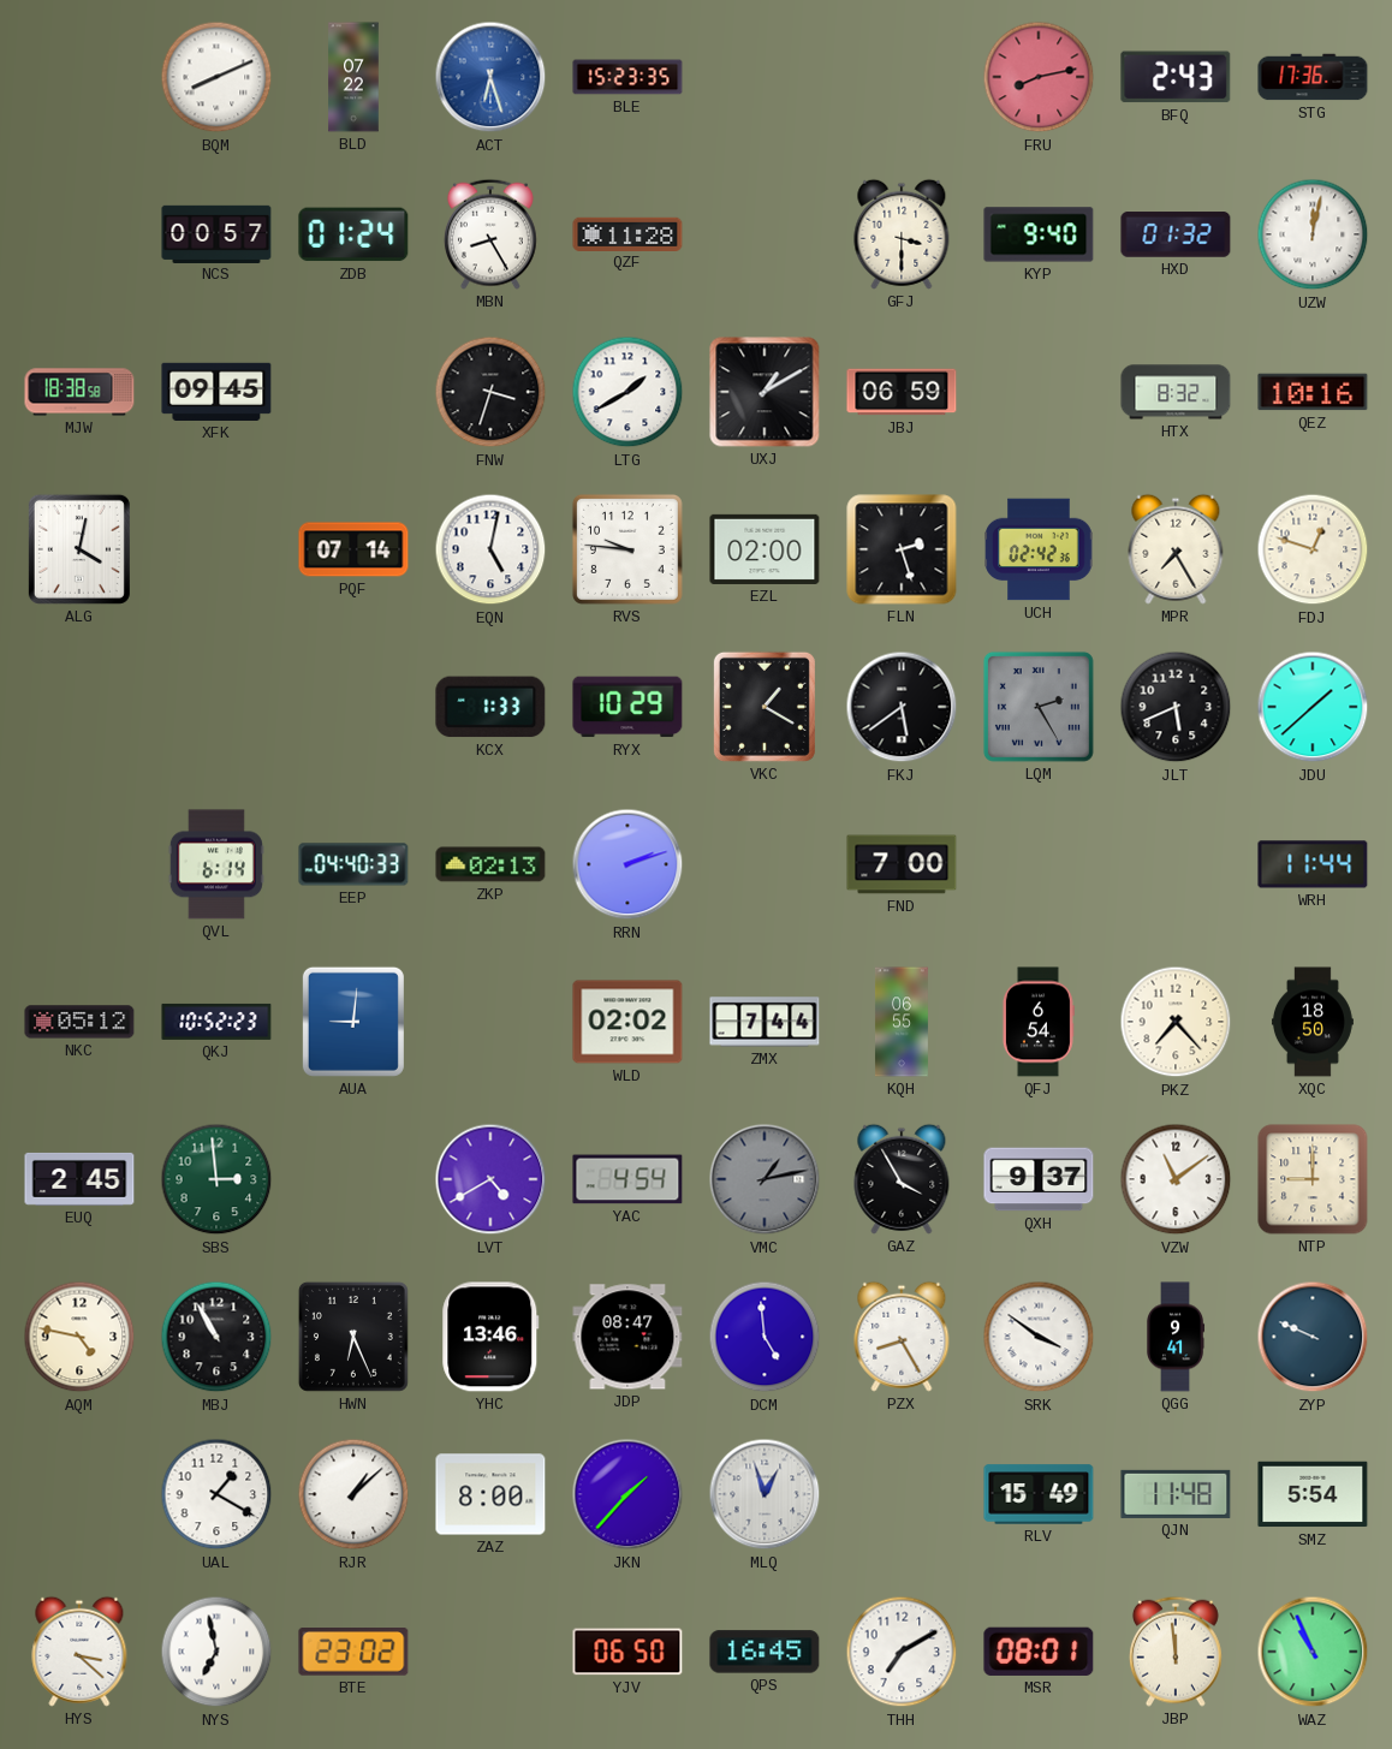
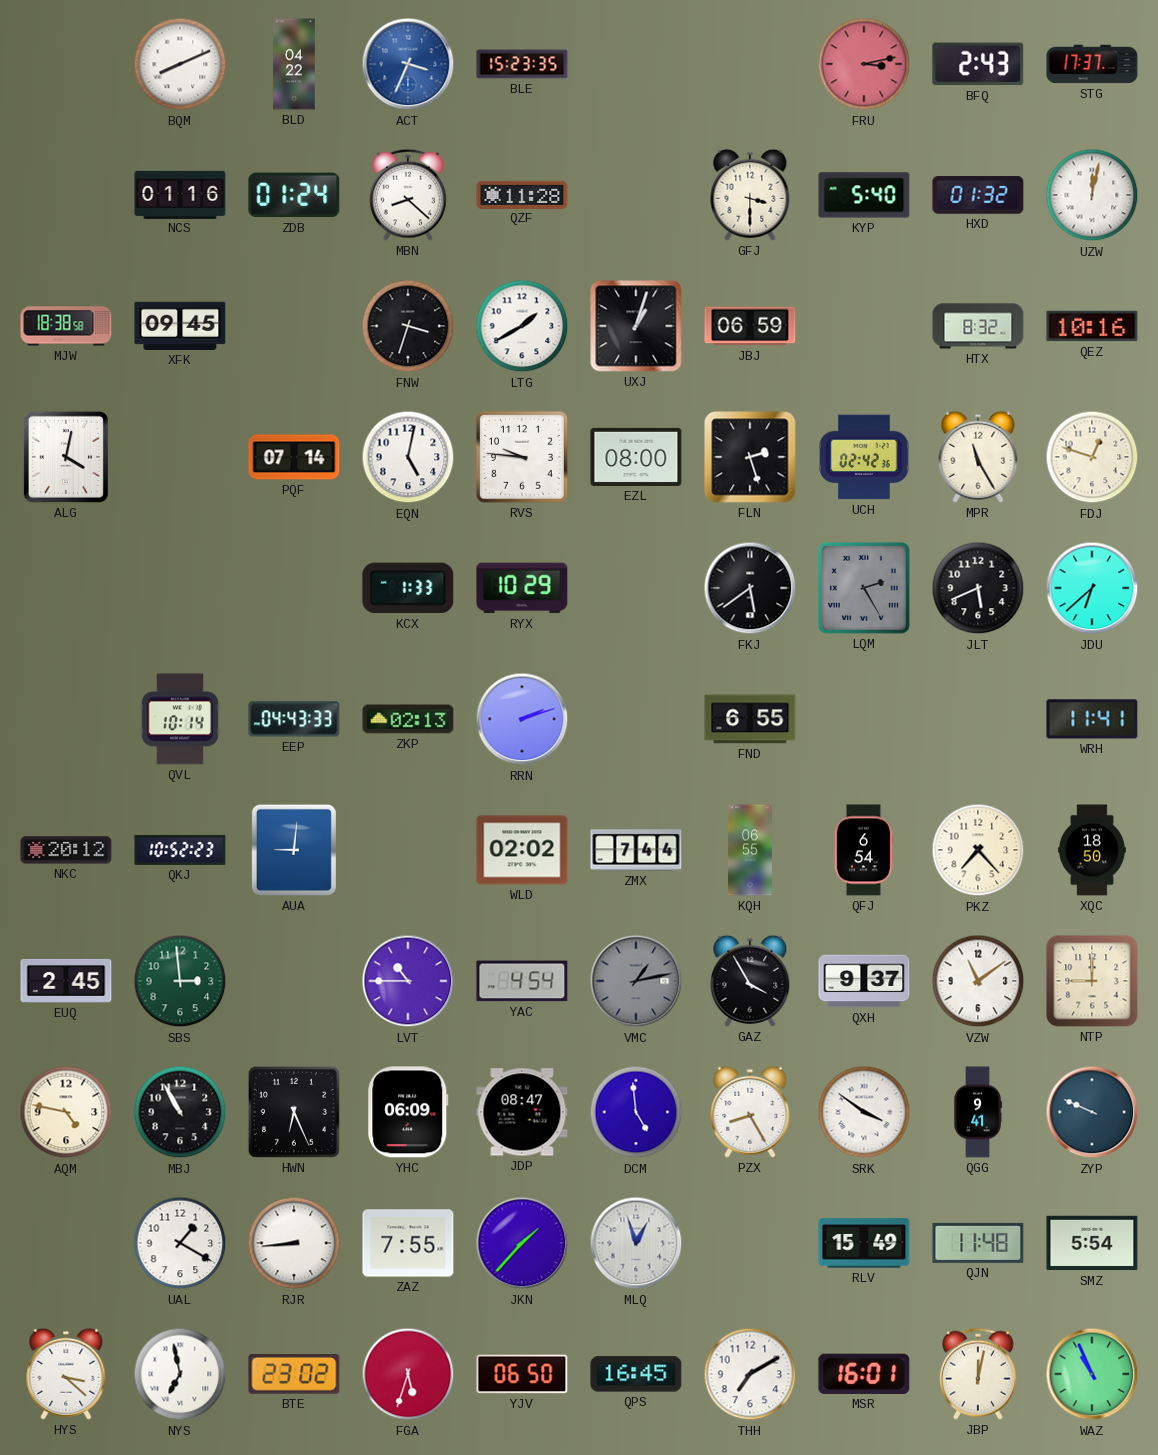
BLD: 07:22 -> 04:22 (294, 64)
ACT: 6:27 -> 3:34 (408, 64)
FRU: 8:13 -> 3:13 (864, 64)
STG: 17:36 -> 17:37 (1092, 64)
NCS: 00:57 -> 01:16 (180, 194)
MBN: 8:25 -> 8:22 (408, 195)
KYP: 9:40 -> 5:40 (864, 195)
UXJ: 1:10 -> 1:03 (636, 326)
EZL: 02:00 -> 08:00 (636, 457)
MPR: 7:25 -> 11:25 (978, 457)
VKC: 1:20 -> none (765, 707)
JDU: 1:38 -> 6:38 (1092, 588)
QVL: 6:14 -> 10:14 (180, 719)
EEP: 04:40 -> 04:43 (294, 719)
FND: 7:00 -> 6:55 (750, 719)
WRH: 11:44 -> 11:41 (1092, 719)
NKC: 05:12 -> 20:12 (66, 850)
LVT: 4:40 -> 10:45 (408, 981)
YHC: 13:46 -> 06:09 (408, 1112)
RJR: 1:08 -> 8:44 (294, 1243)
ZAZ: 8:00 -> 7:55 (408, 1243)
FGA: none -> 5:33 (408, 1374)
MSR: 08:01 -> 16:01 (864, 1374)
JBP: 11:59 -> 12:02 (978, 1374)
